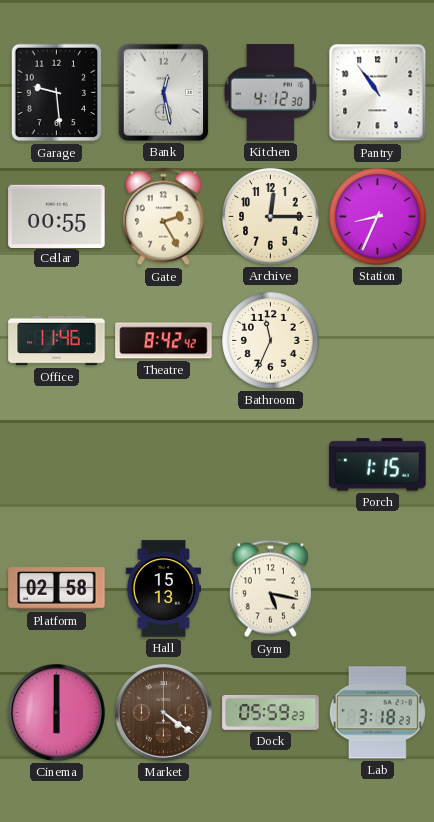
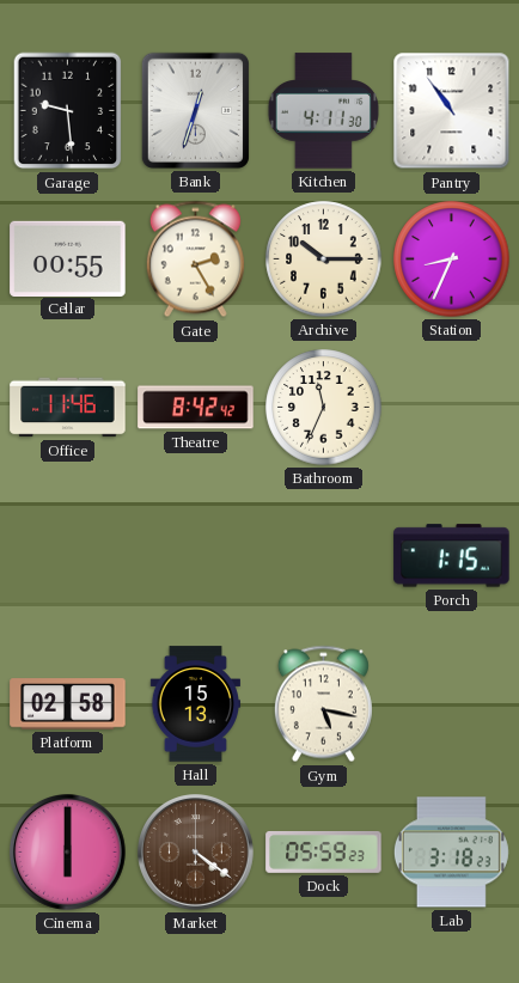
Bank: 12:28 -> 12:33 (195, 110)
Kitchen: 4:12 -> 4:11 (323, 111)
Archive: 12:15 -> 10:15 (324, 260)
